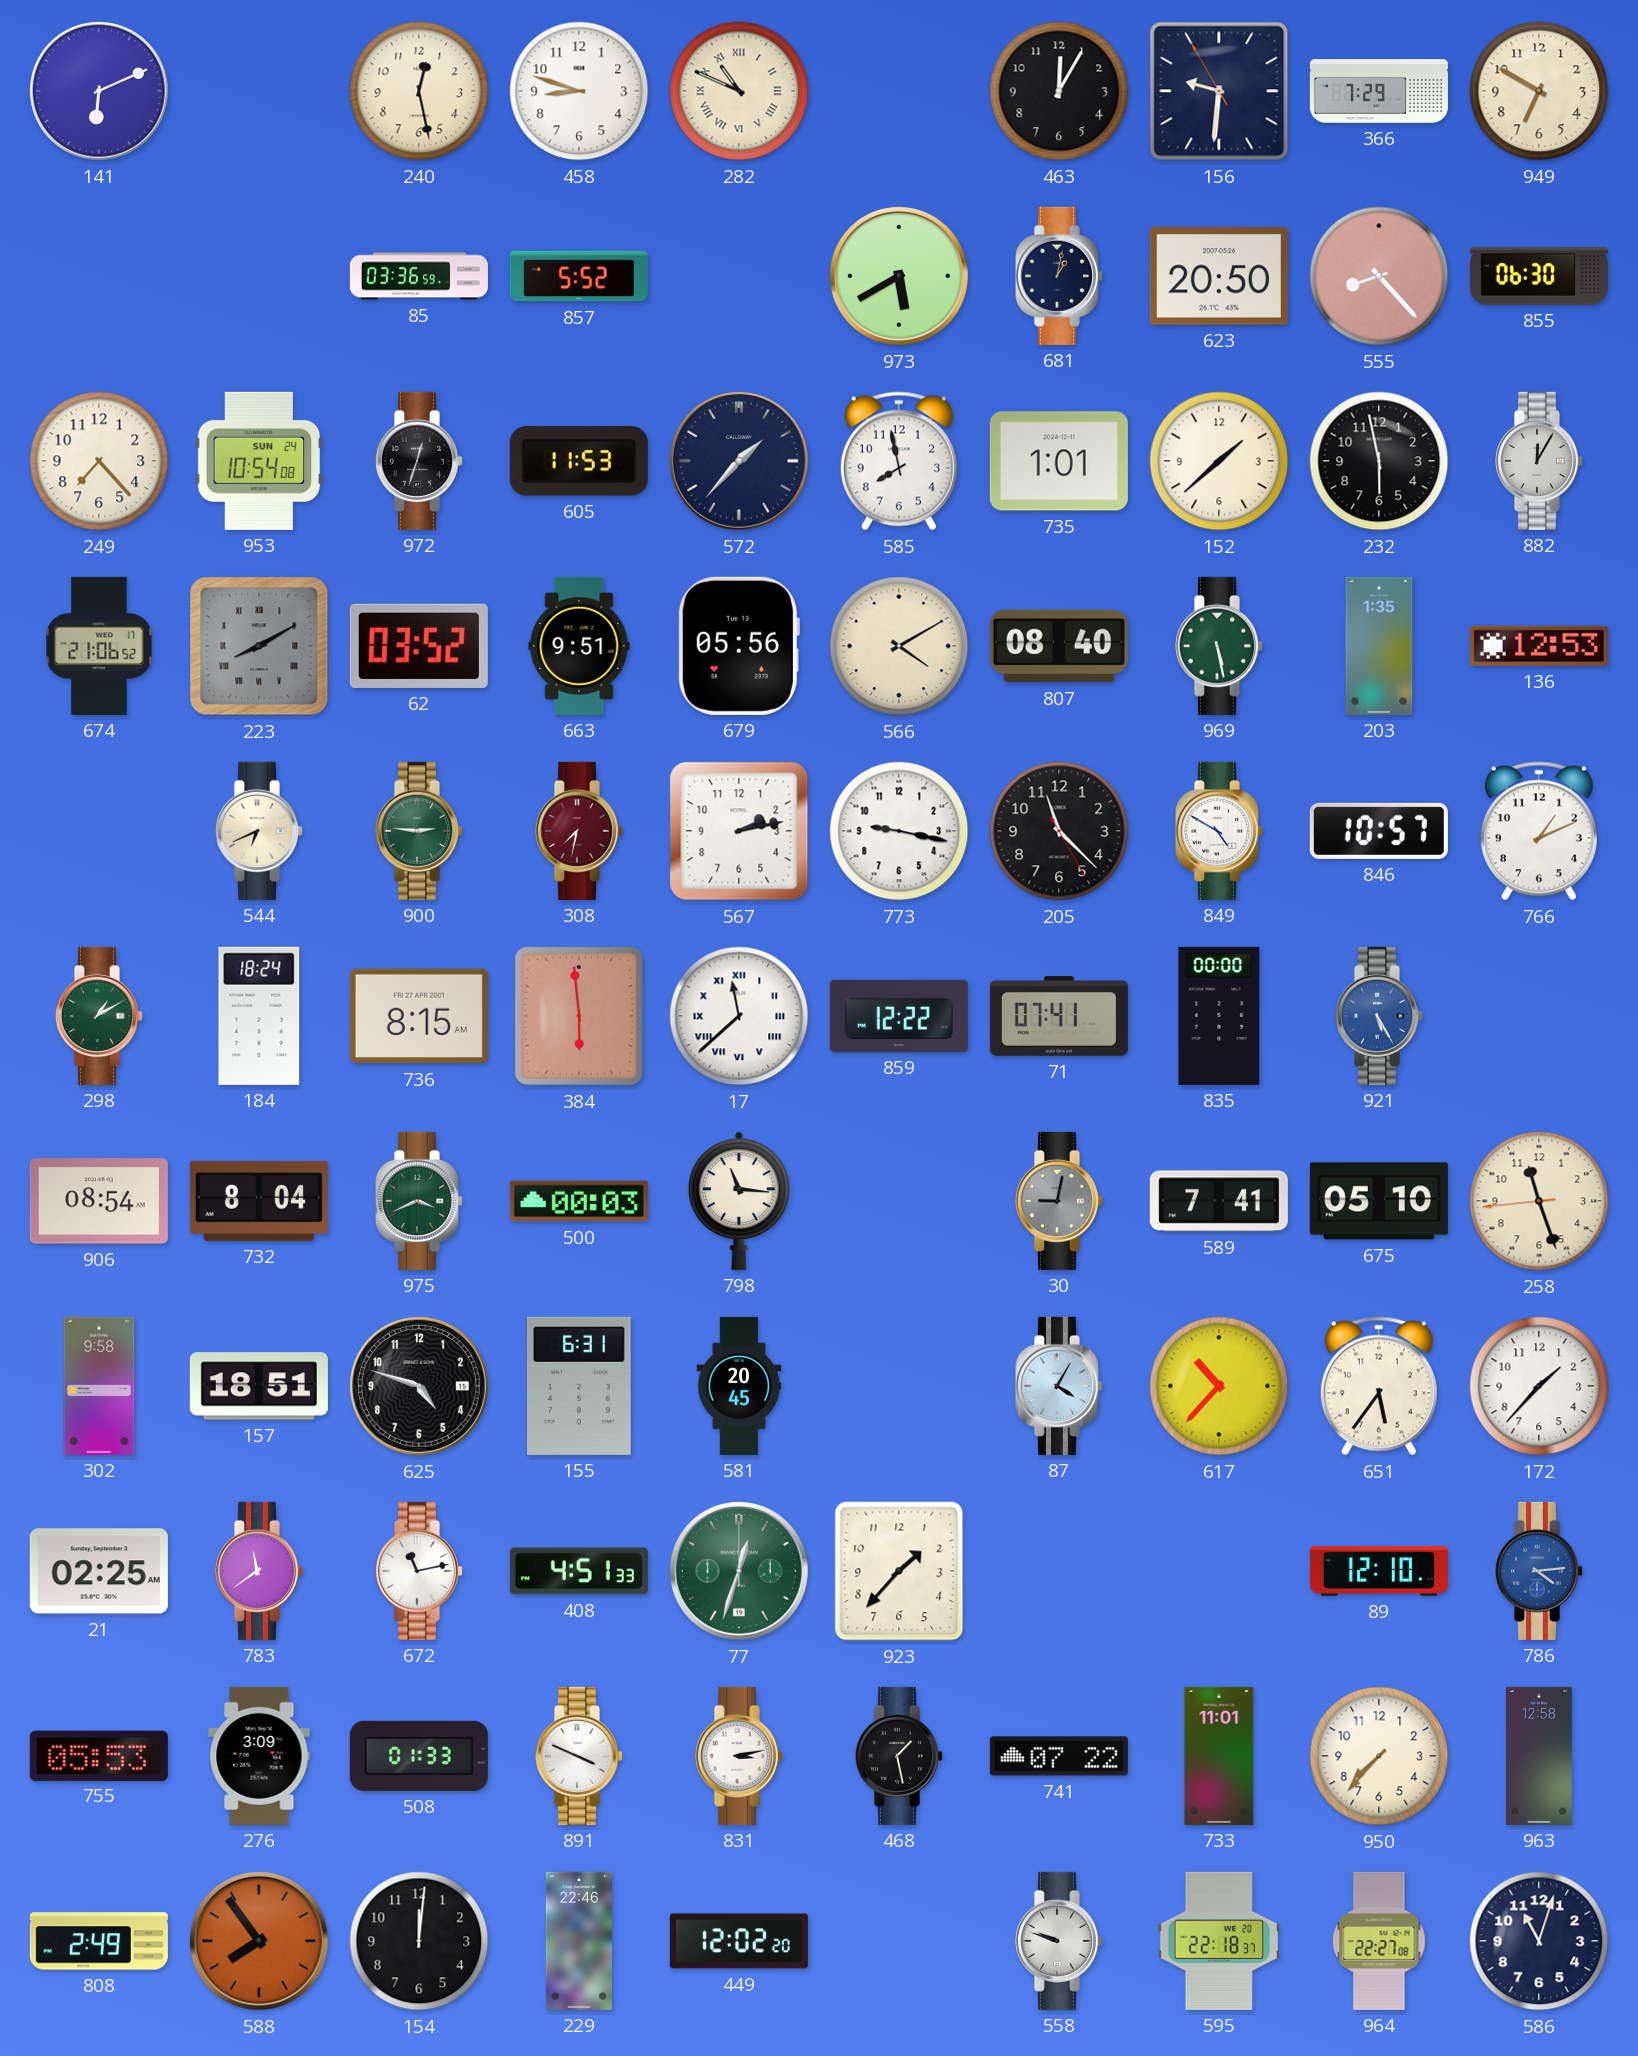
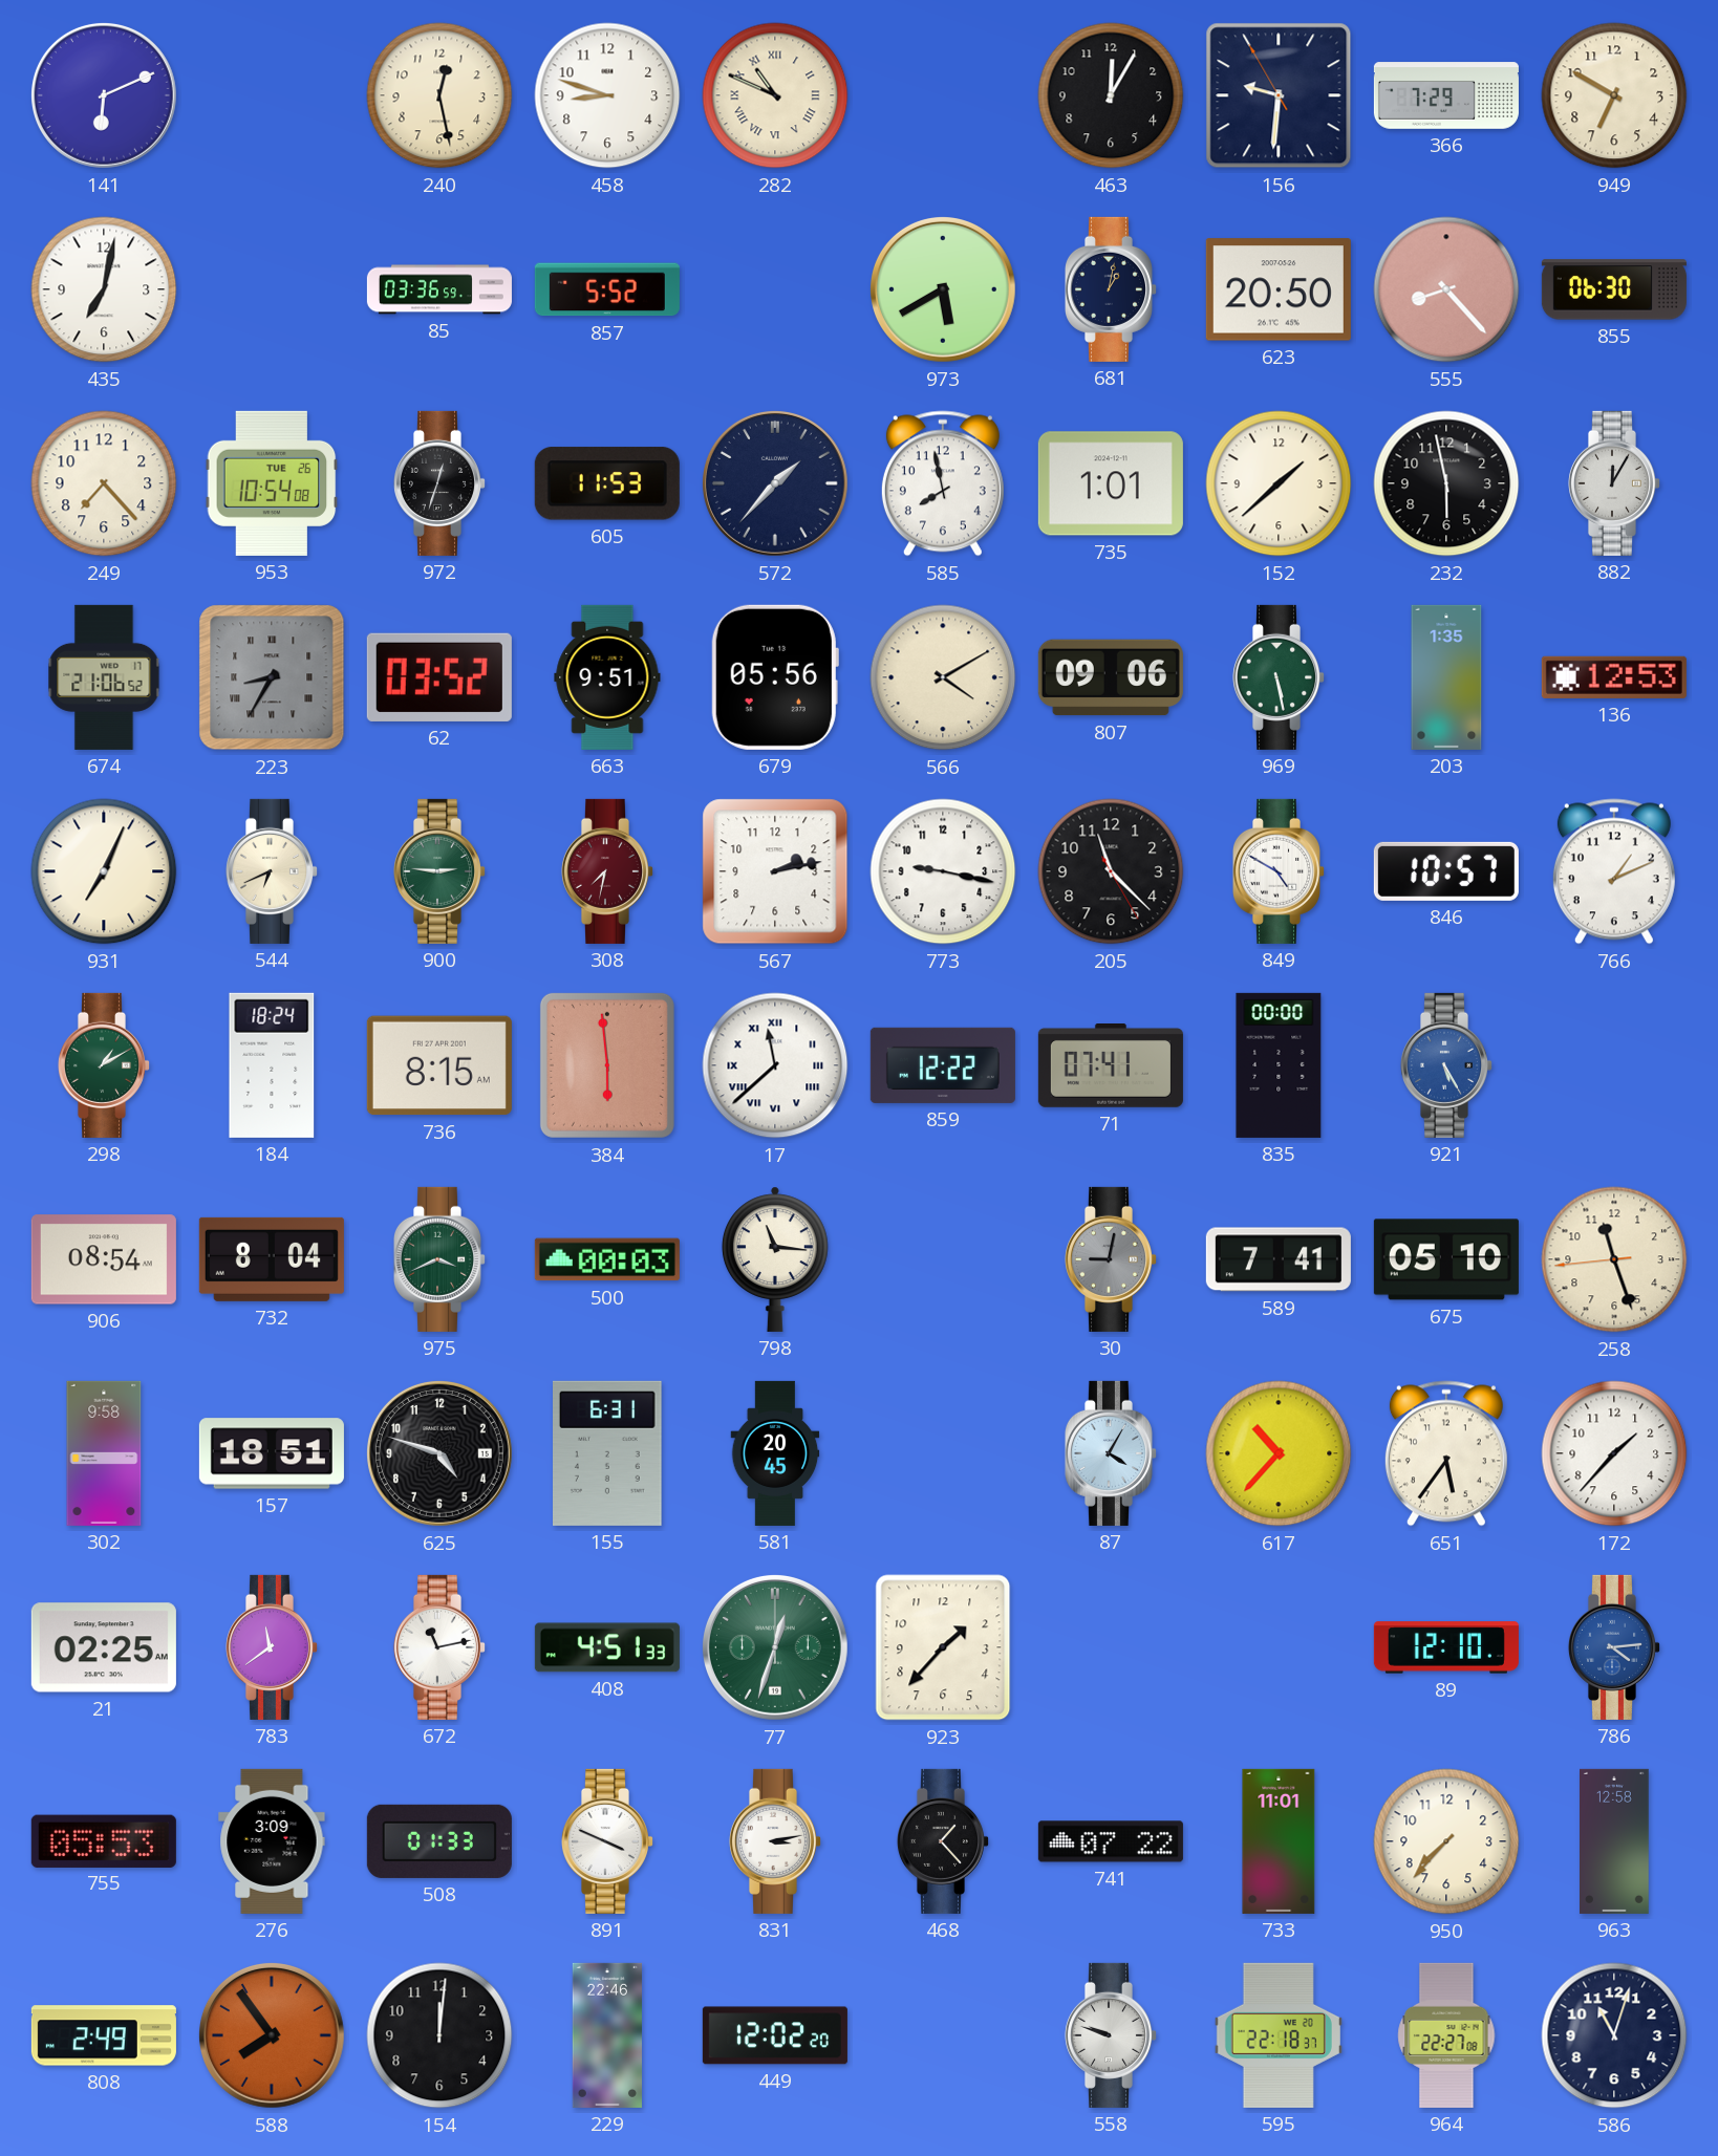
435: none -> 7:02 (104, 289)
953 date: SUN 24 -> TUE 26 (272, 483)
223: 8:10 -> 8:35 (272, 677)
807: 08:40 -> 09:06 (1111, 677)
931: none -> 7:04 (104, 871)
468: 1:28 -> 1:23 (942, 1841)
